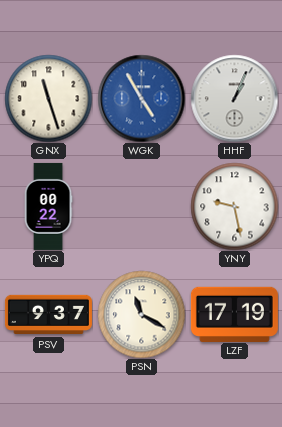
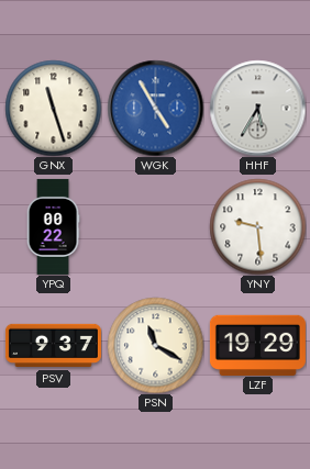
HHF: 1:04 -> 5:35 (257, 108)
YNY: 9:28 -> 9:29 (257, 226)
LZF: 17:19 -> 19:29 (257, 345)
